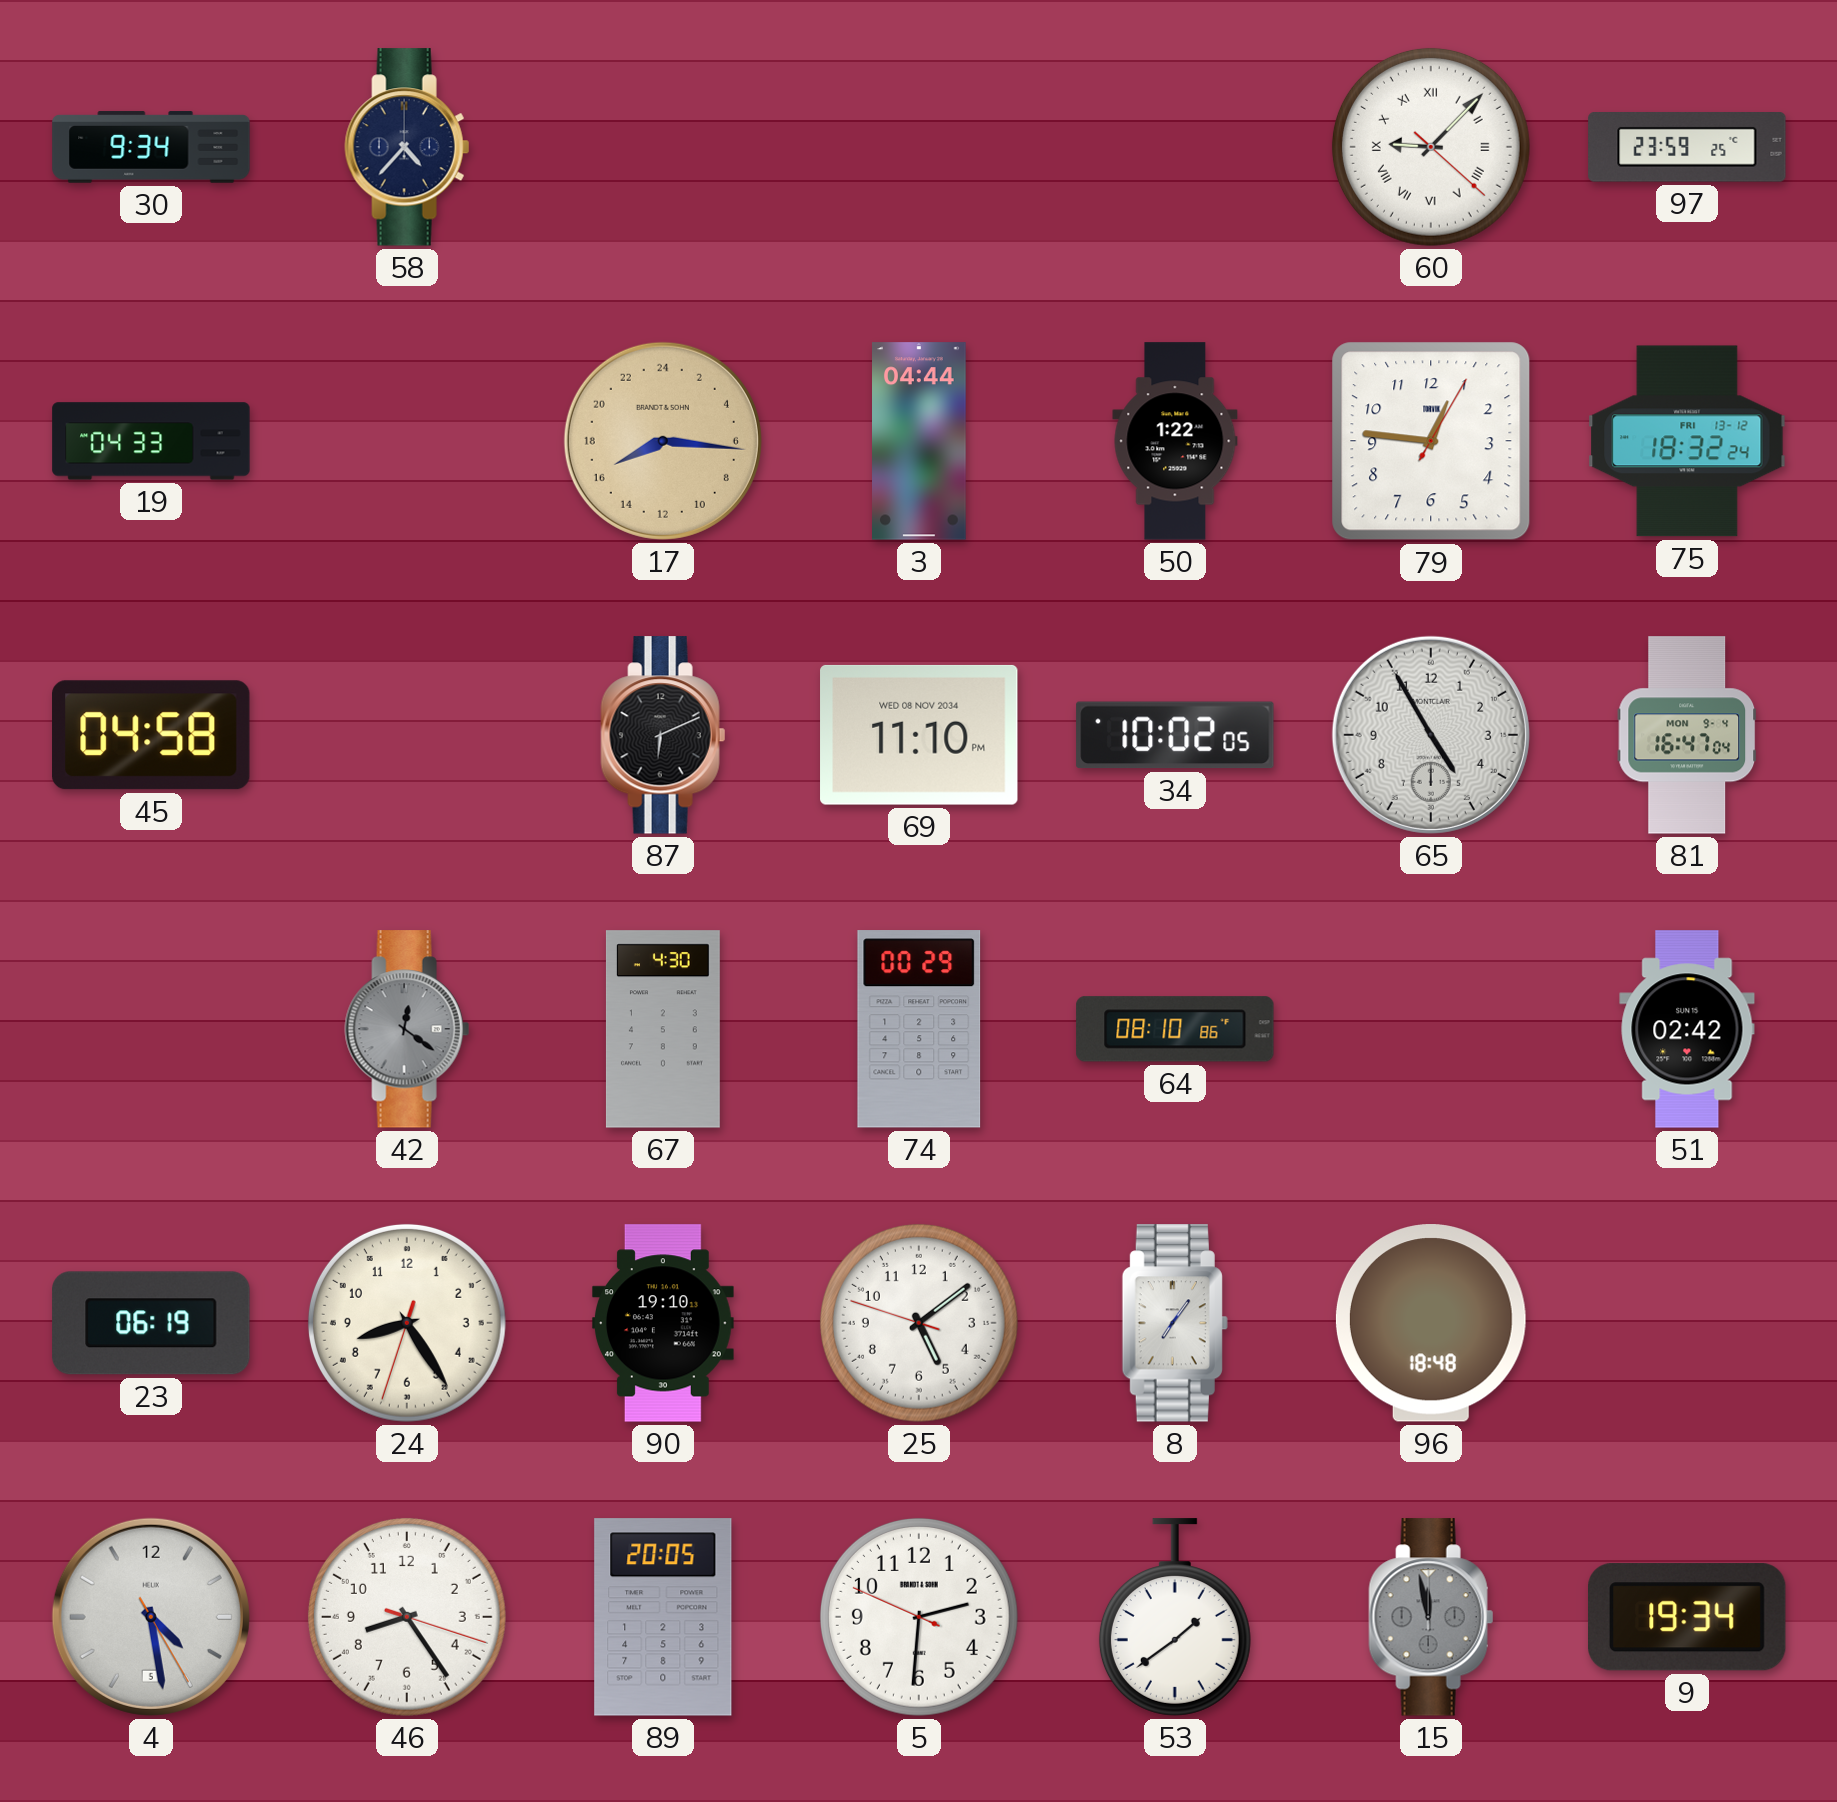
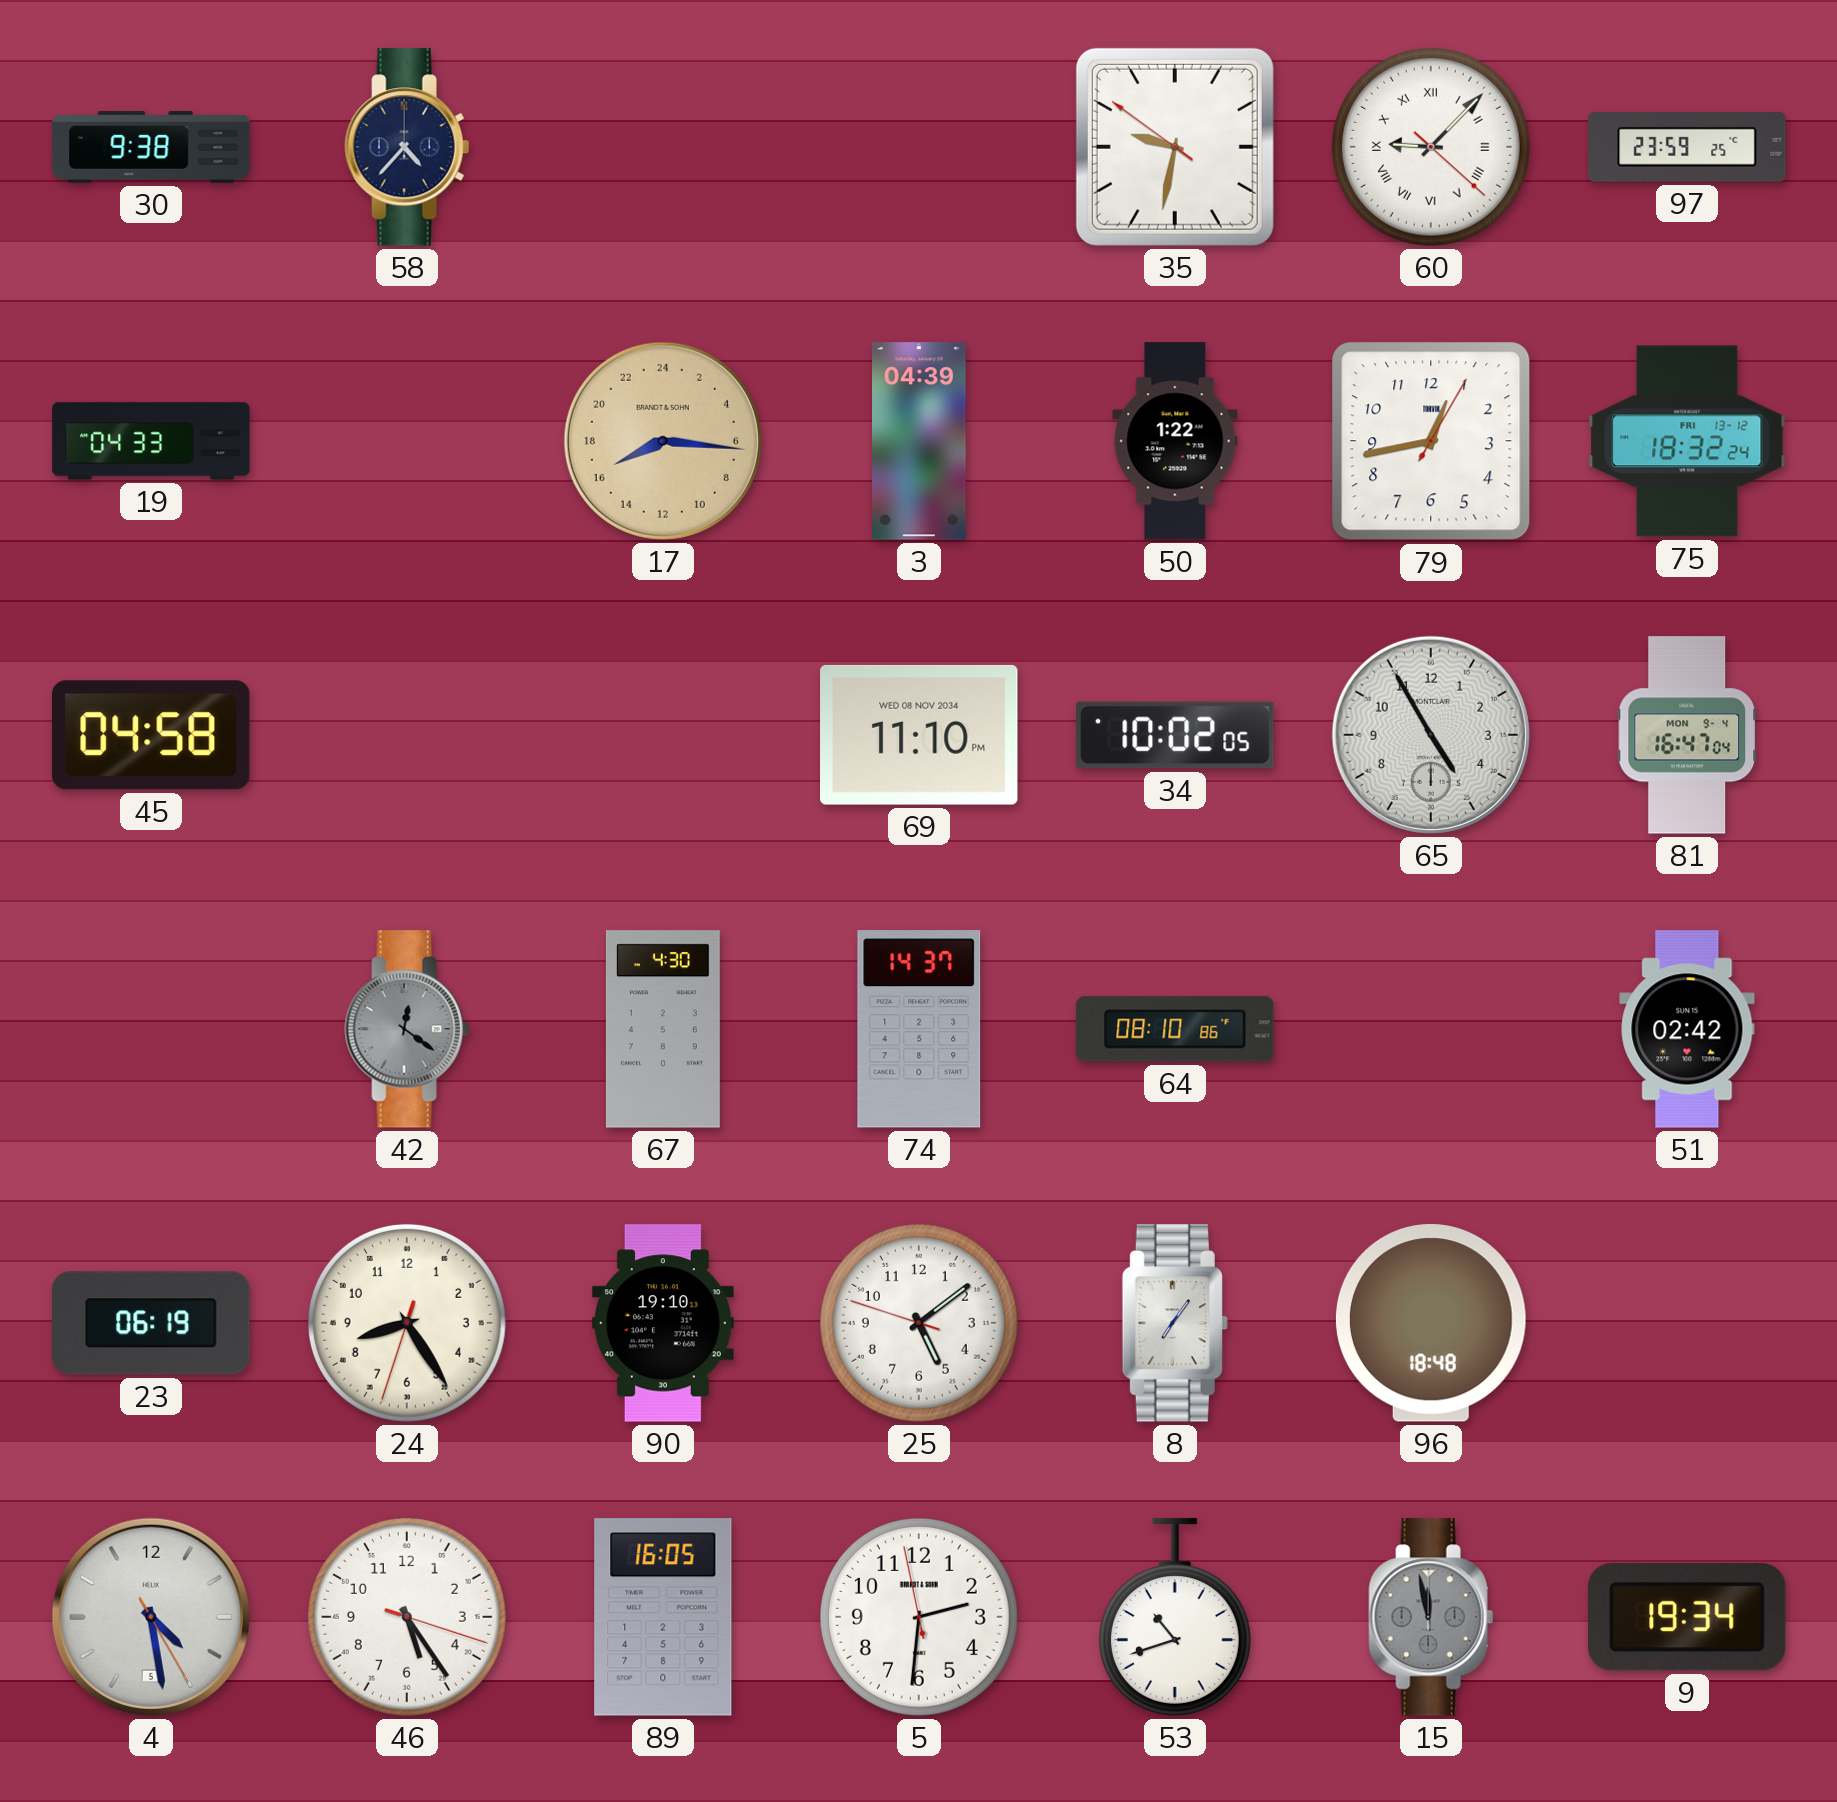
30: 9:34 -> 9:38 (151, 147)
35: none -> 9:31 (1175, 147)
3: 04:44 -> 04:39 (920, 441)
79: 12:46 -> 12:43 (1431, 441)
87: 6:11 -> none (663, 735)
74: 00:29 -> 14:37 (919, 1029)
46: 8:24 -> 5:24 (407, 1617)
89: 20:05 -> 16:05 (663, 1617)
5: 2:30:49 -> 2:30:58 (919, 1617)
53: 1:39 -> 10:42 (1175, 1617)
